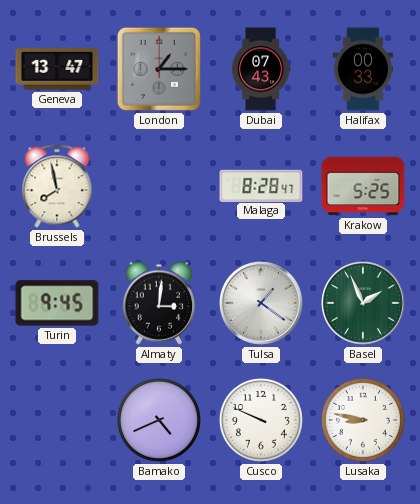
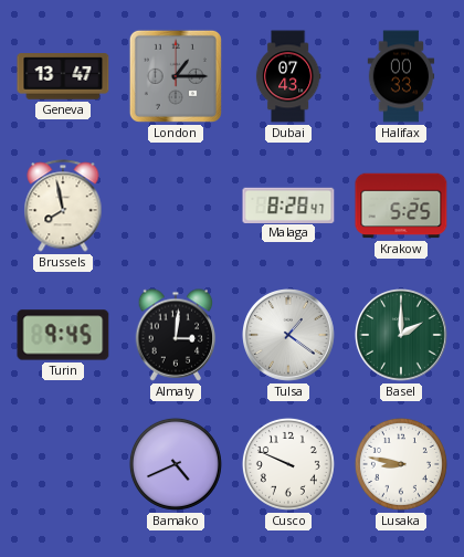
Basel: 1:56 -> 2:00 (402, 336)
